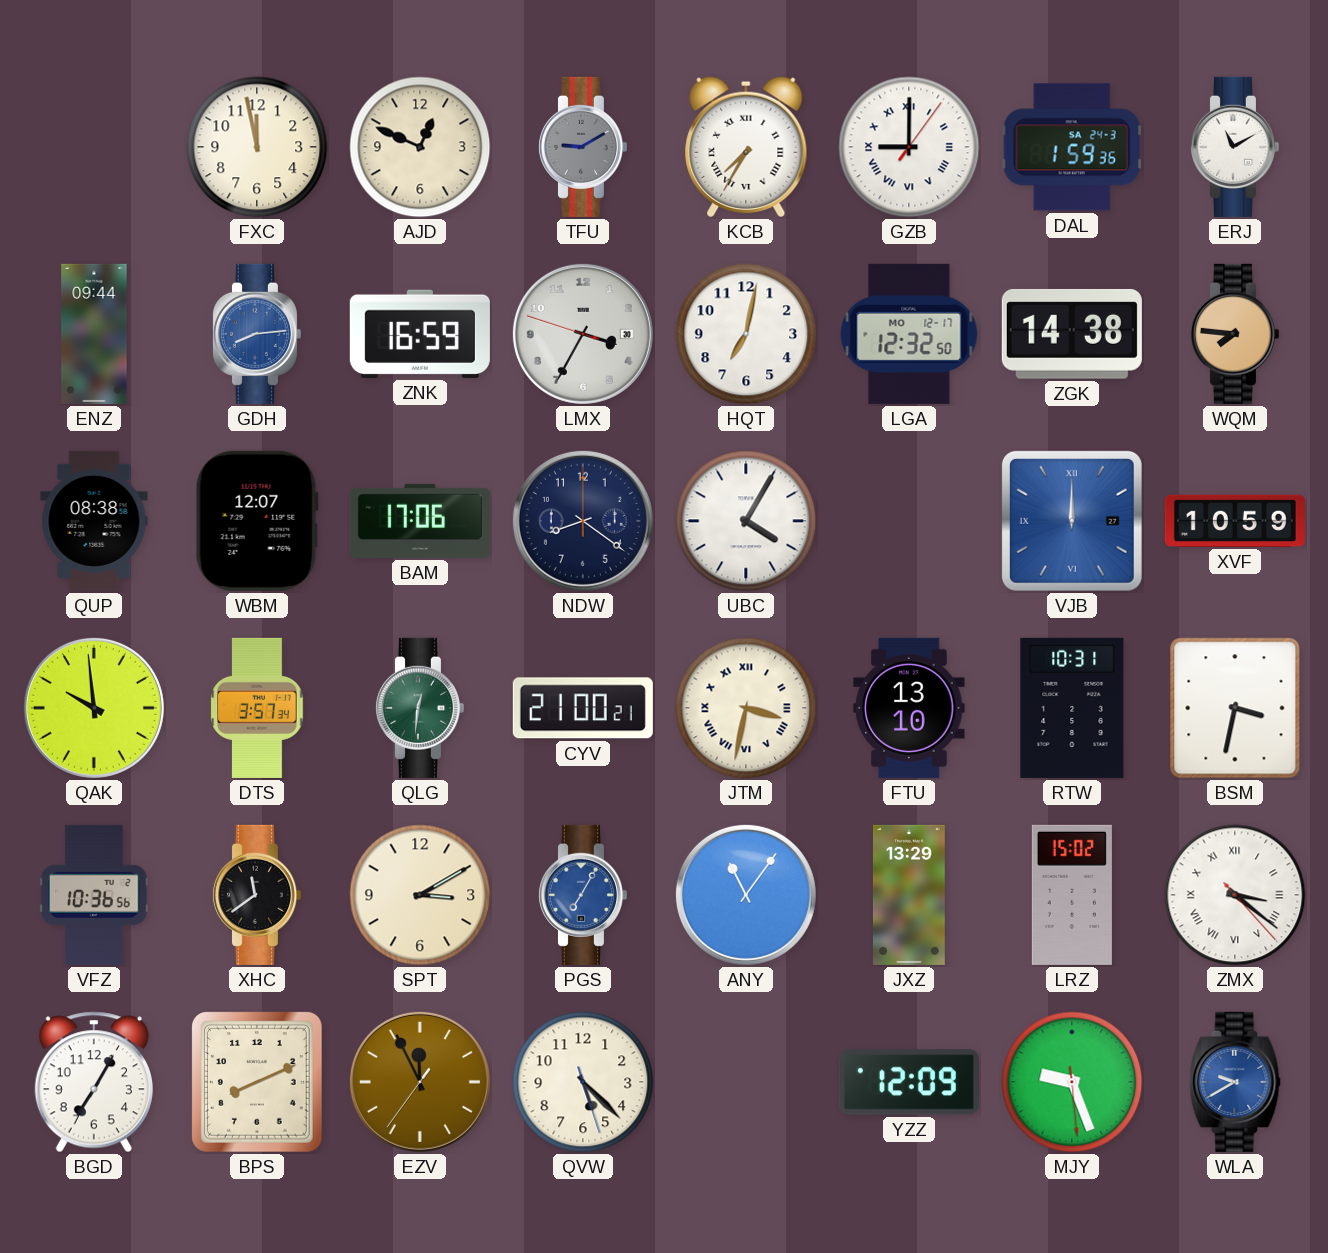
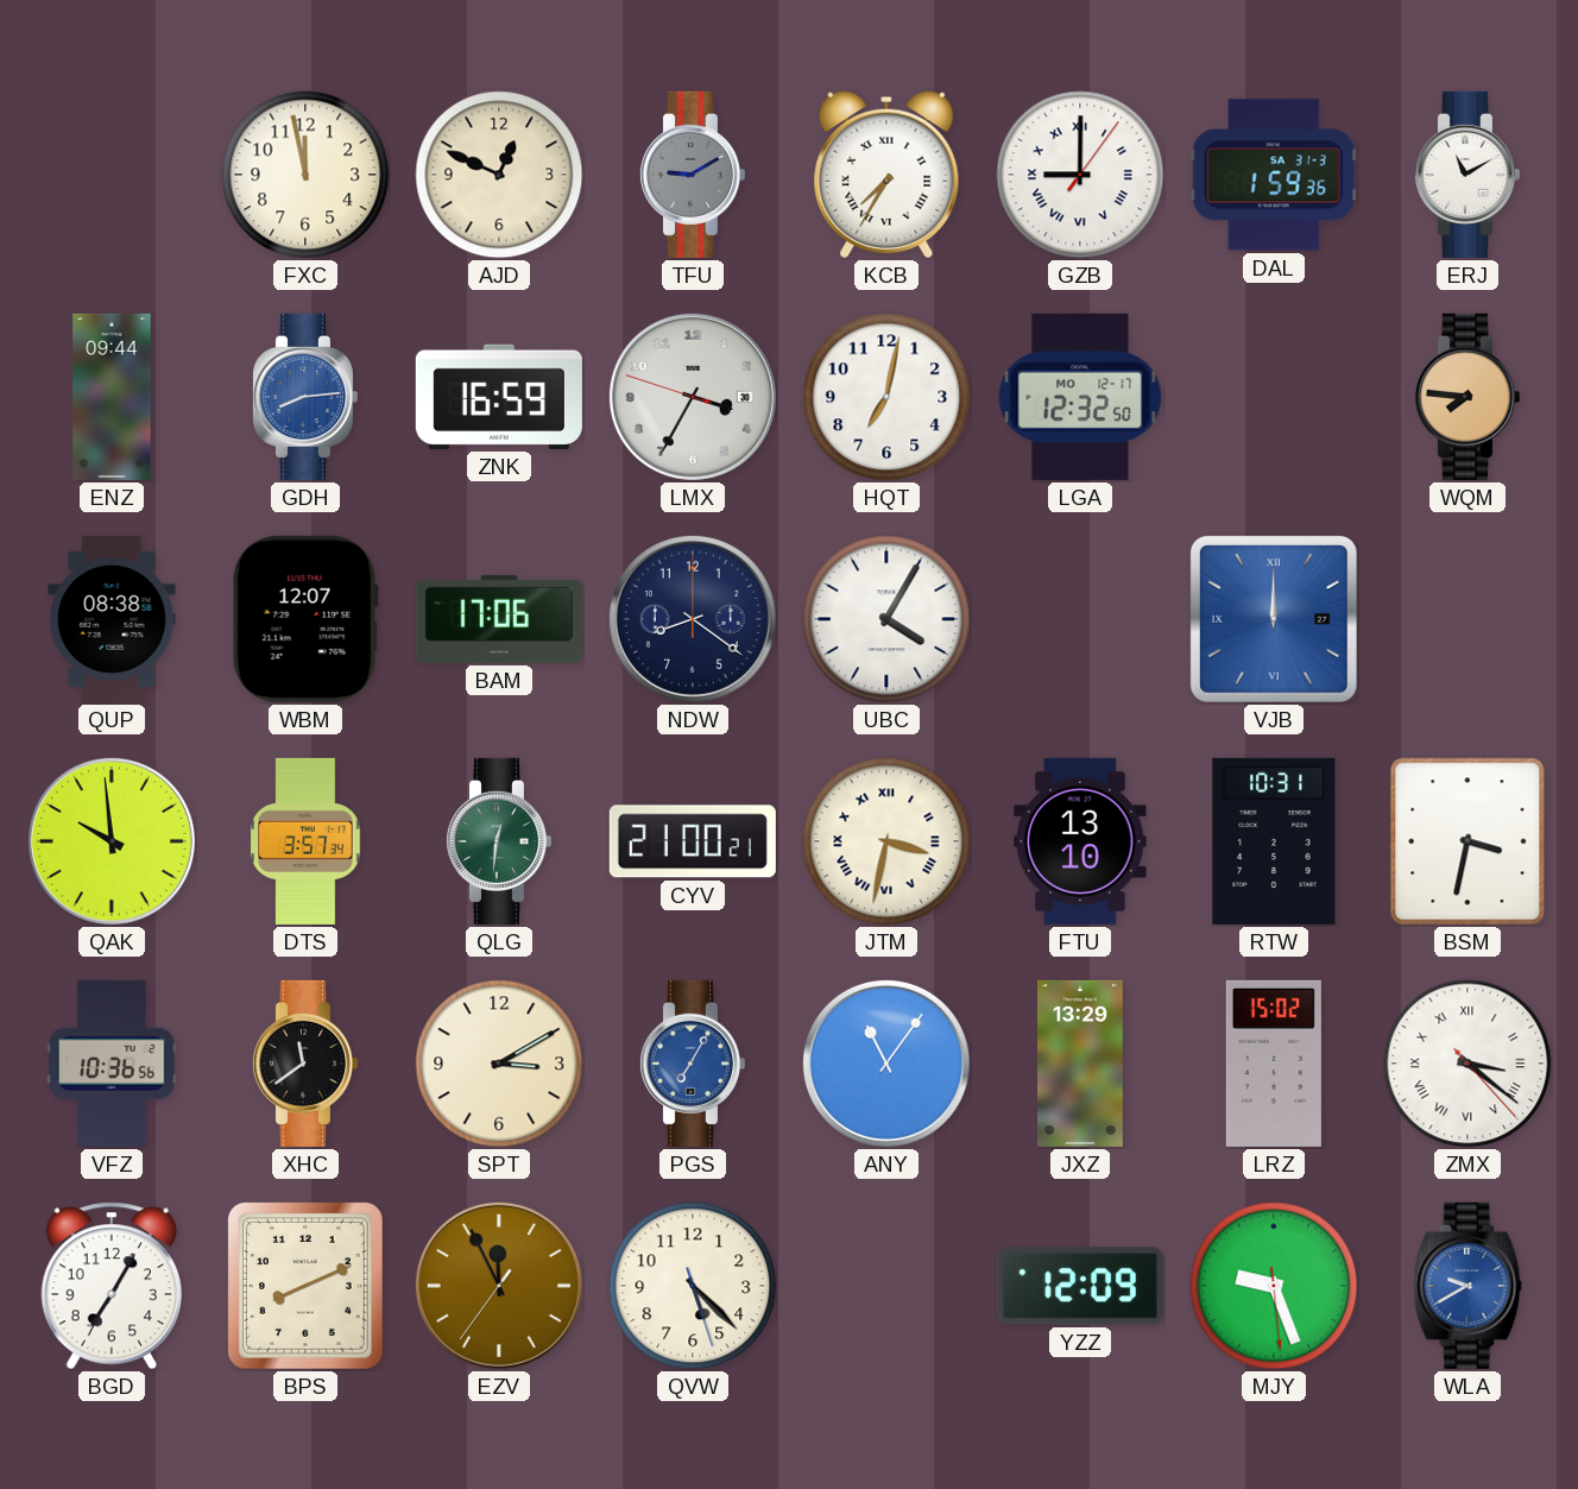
DAL date: SA 24-3 -> SA 31-3 (1274, 175)
ZGK: 14:38 -> none (1072, 334)
XVF: 10:59 -> none (1235, 521)
